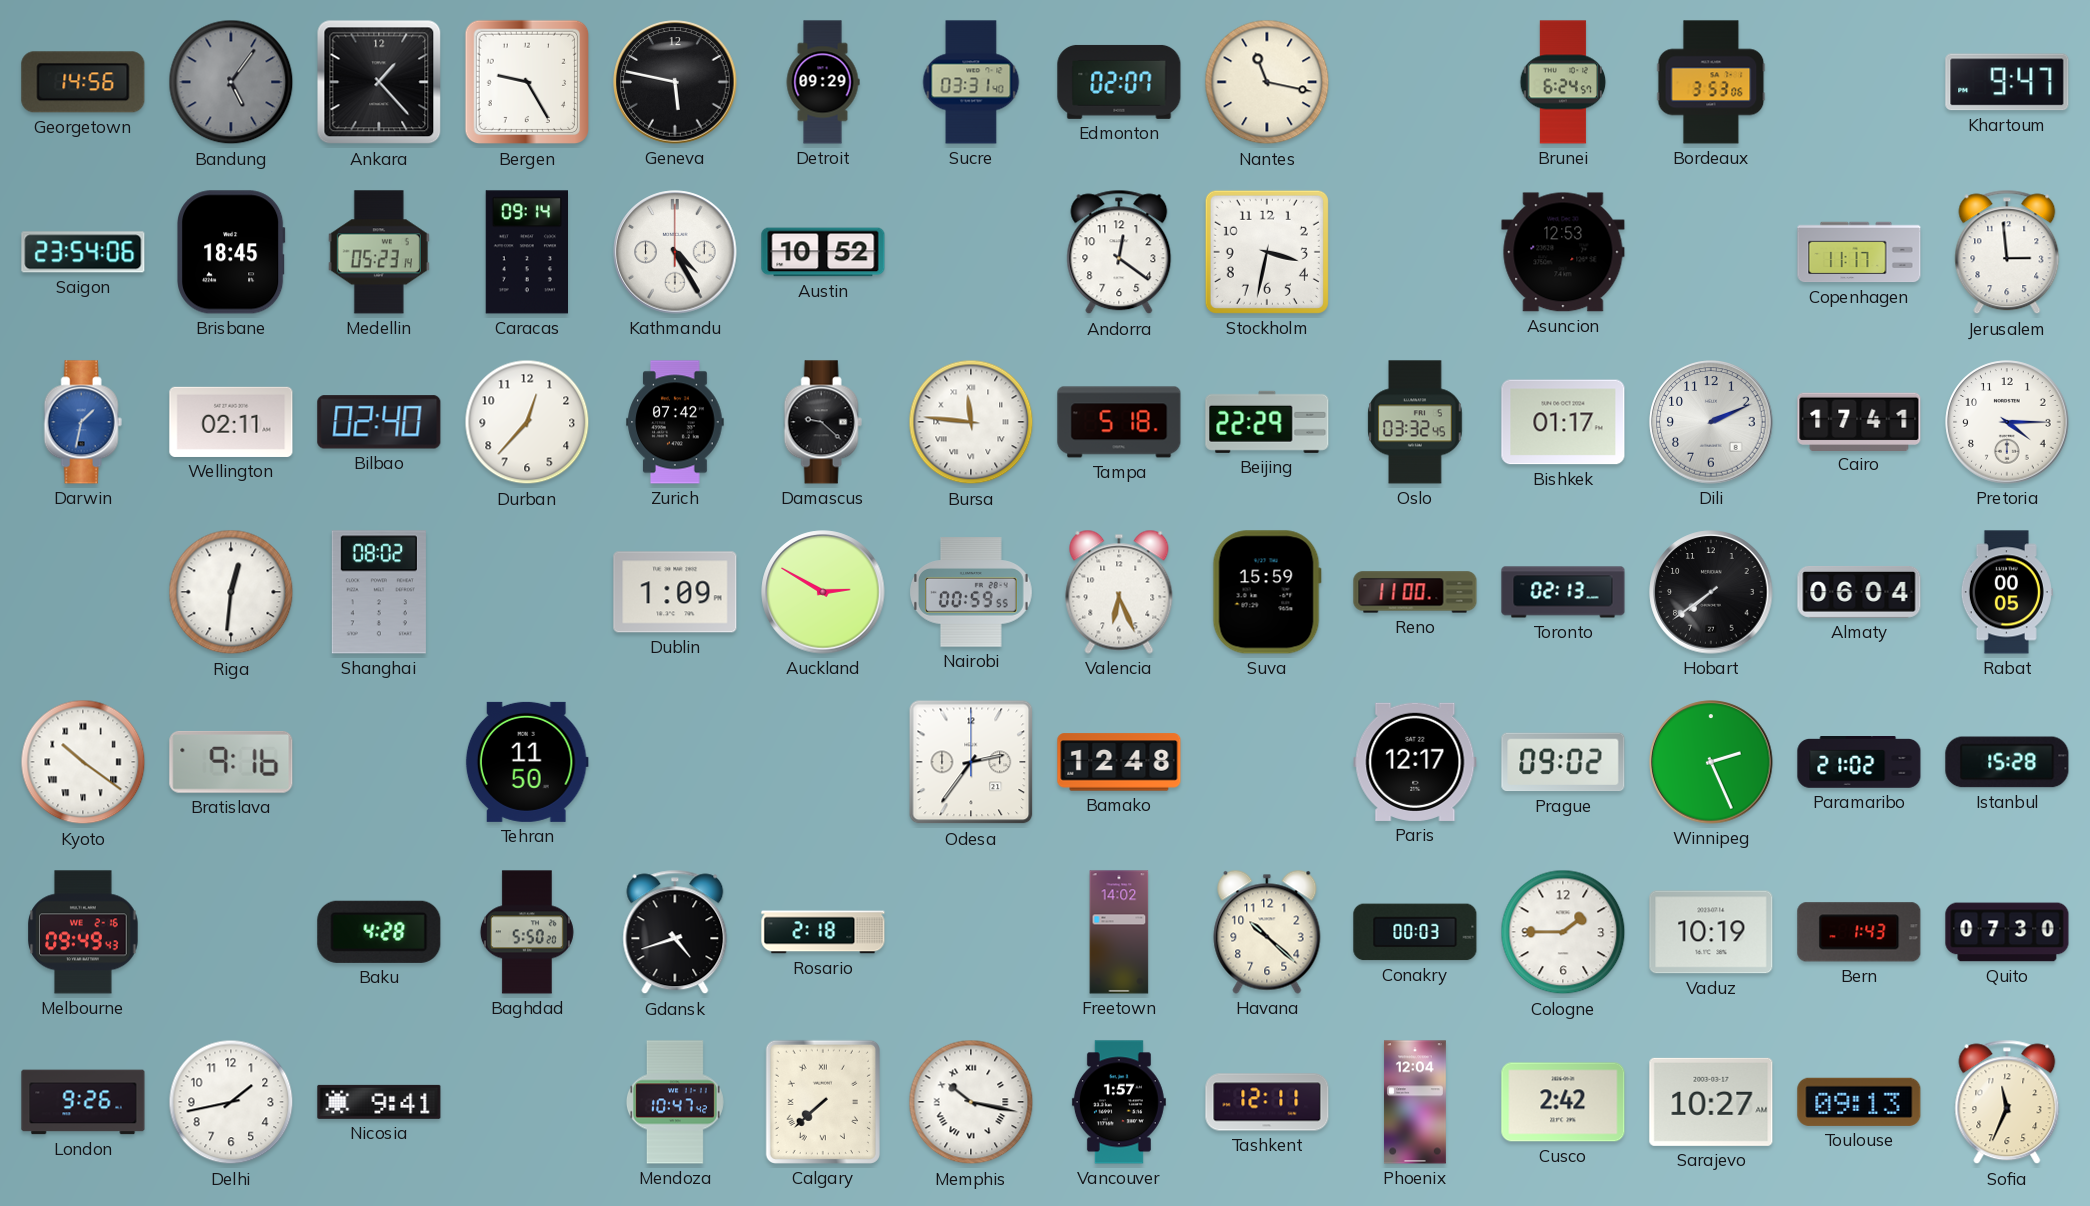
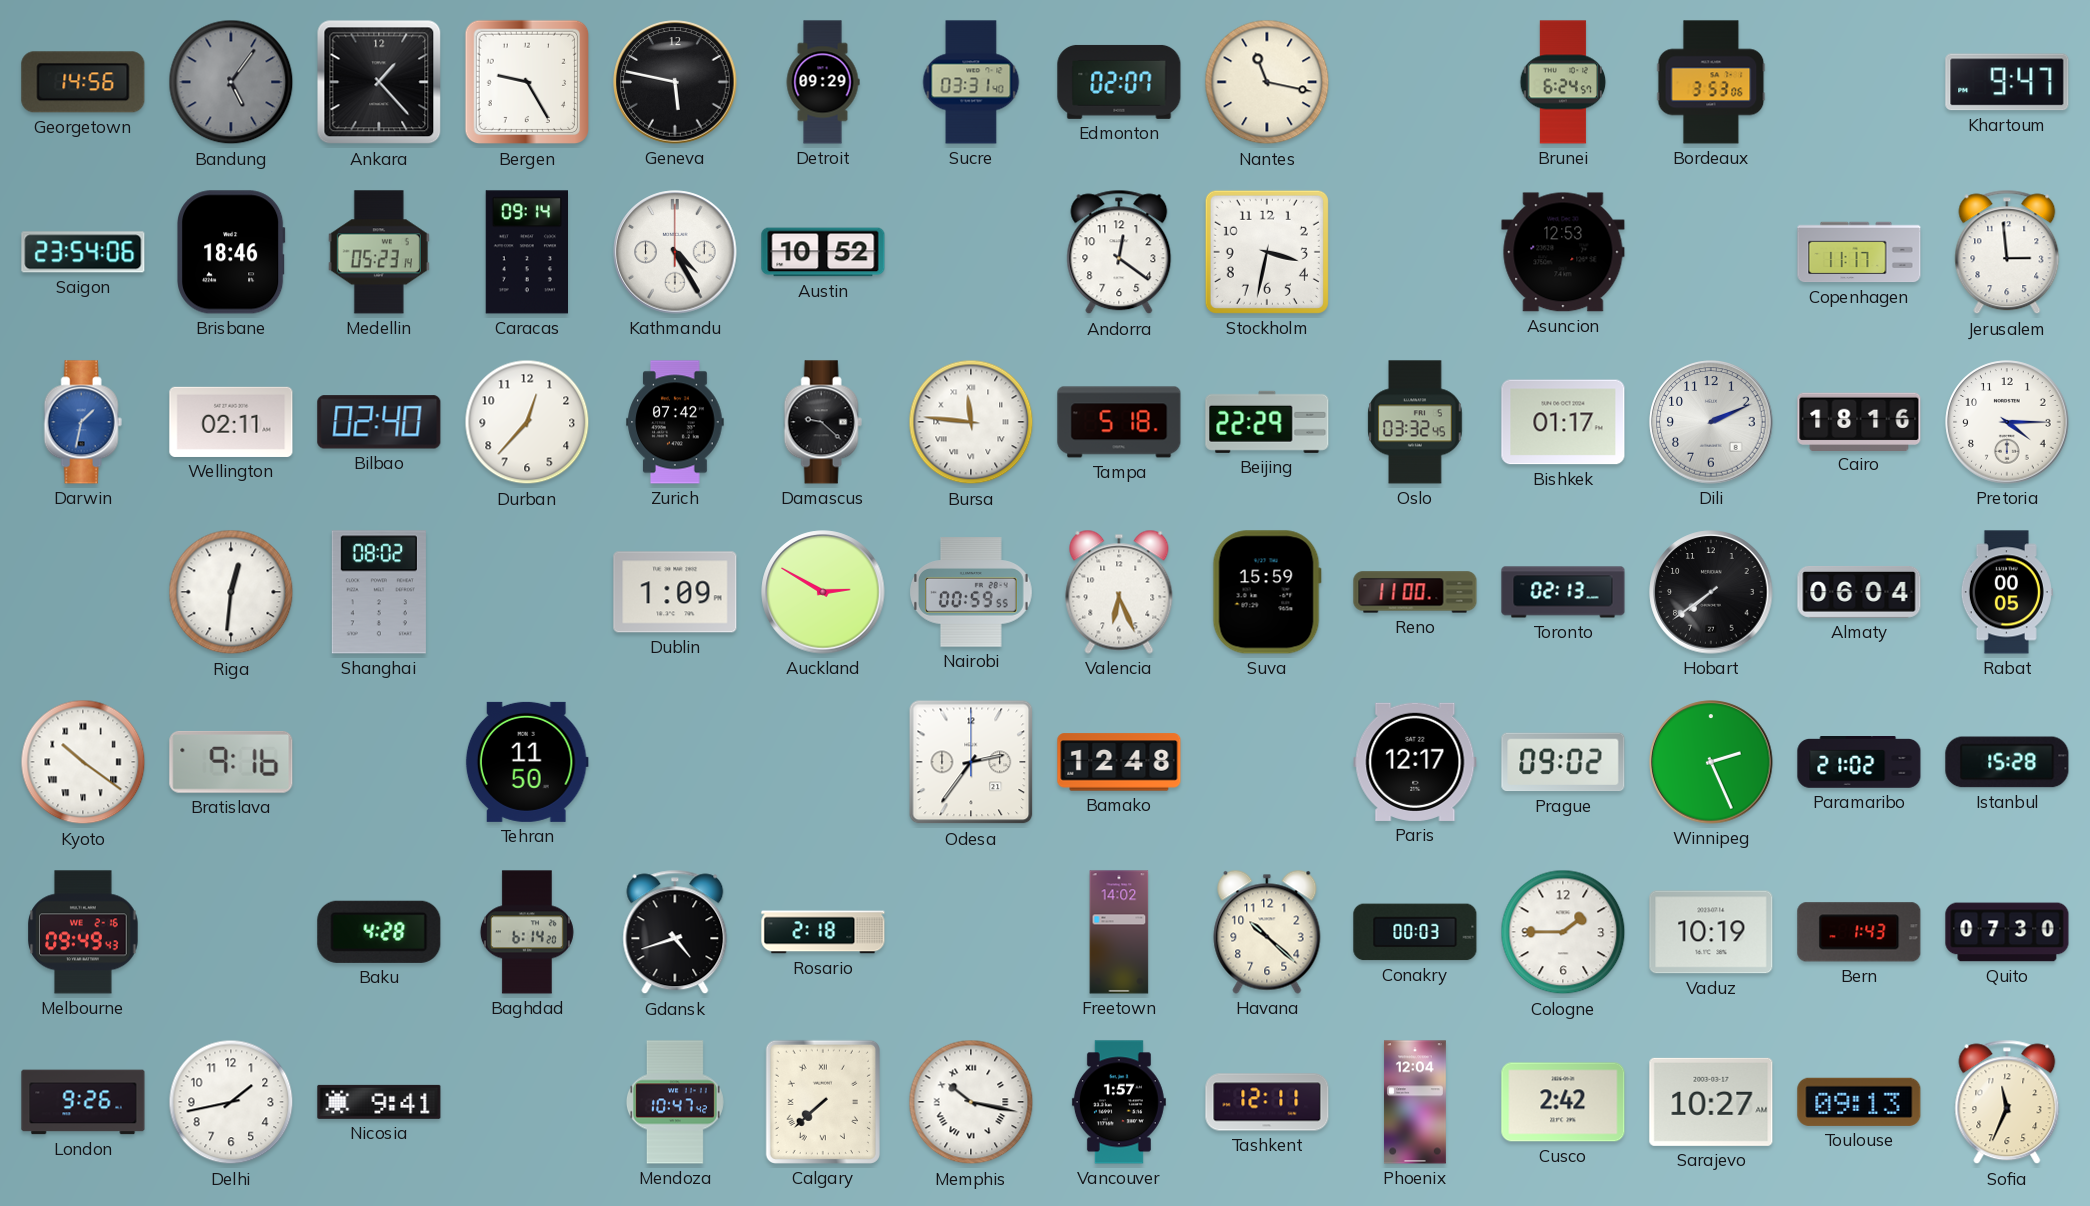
Brisbane: 18:45 -> 18:46 (232, 252)
Cairo: 17:41 -> 18:16 (1859, 421)
Baghdad: 5:50 -> 6:14 (527, 932)
